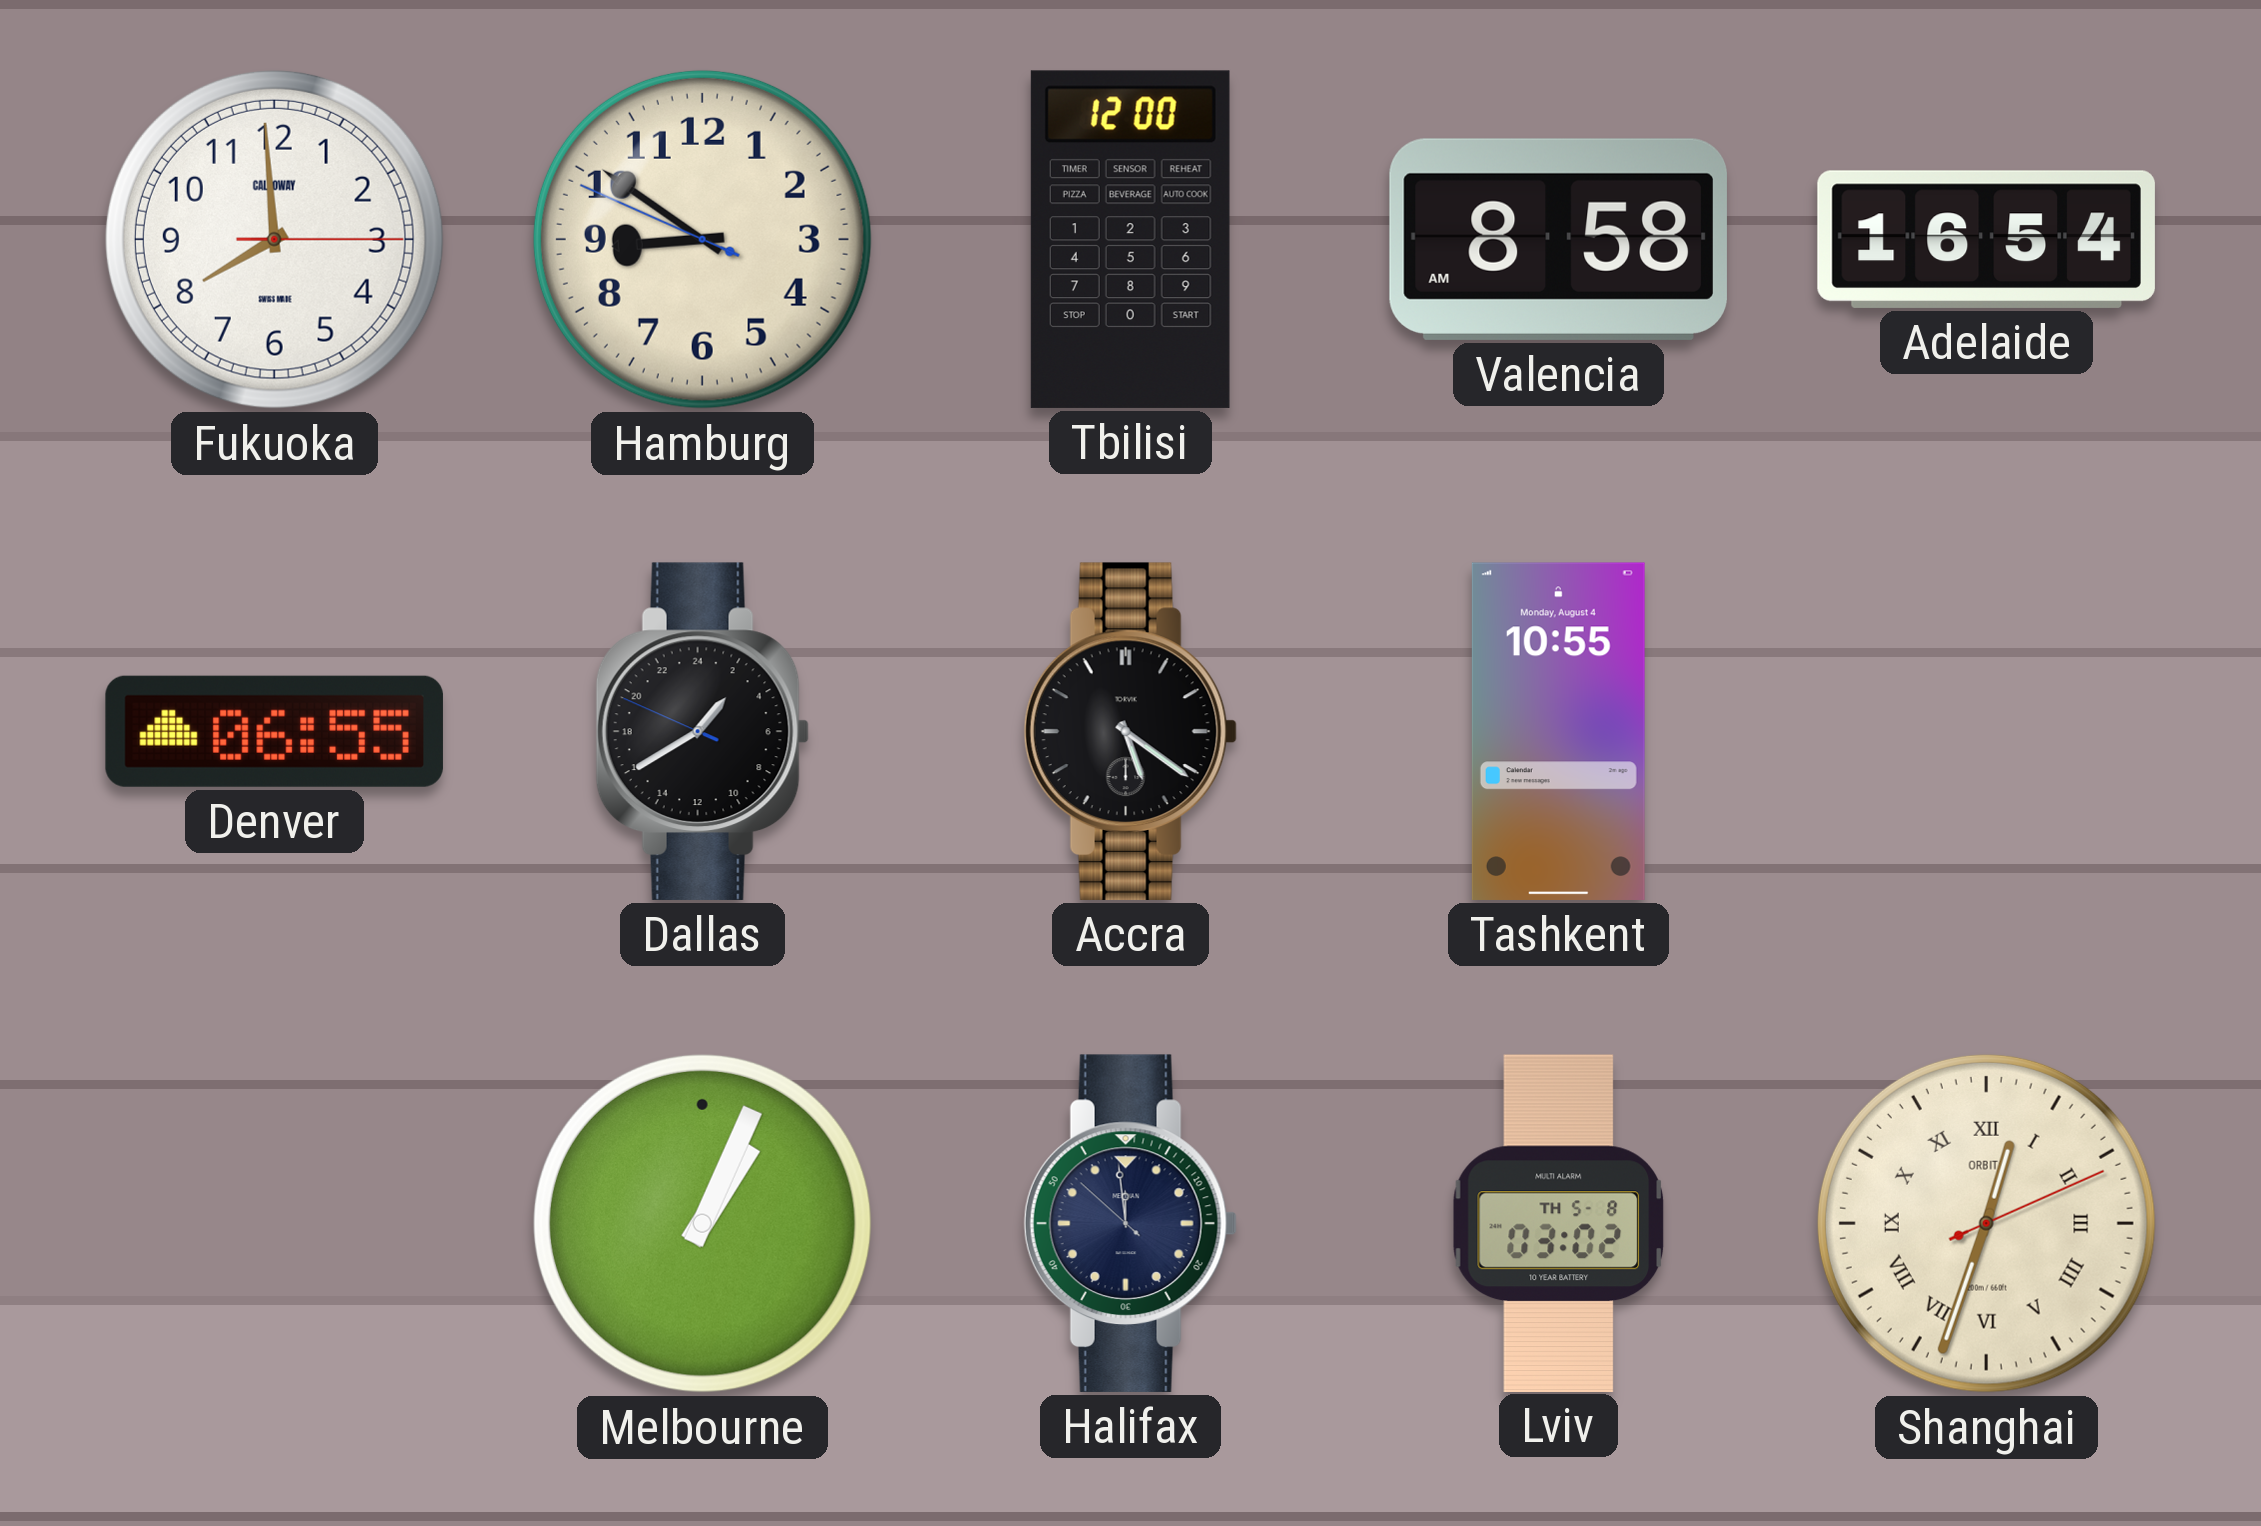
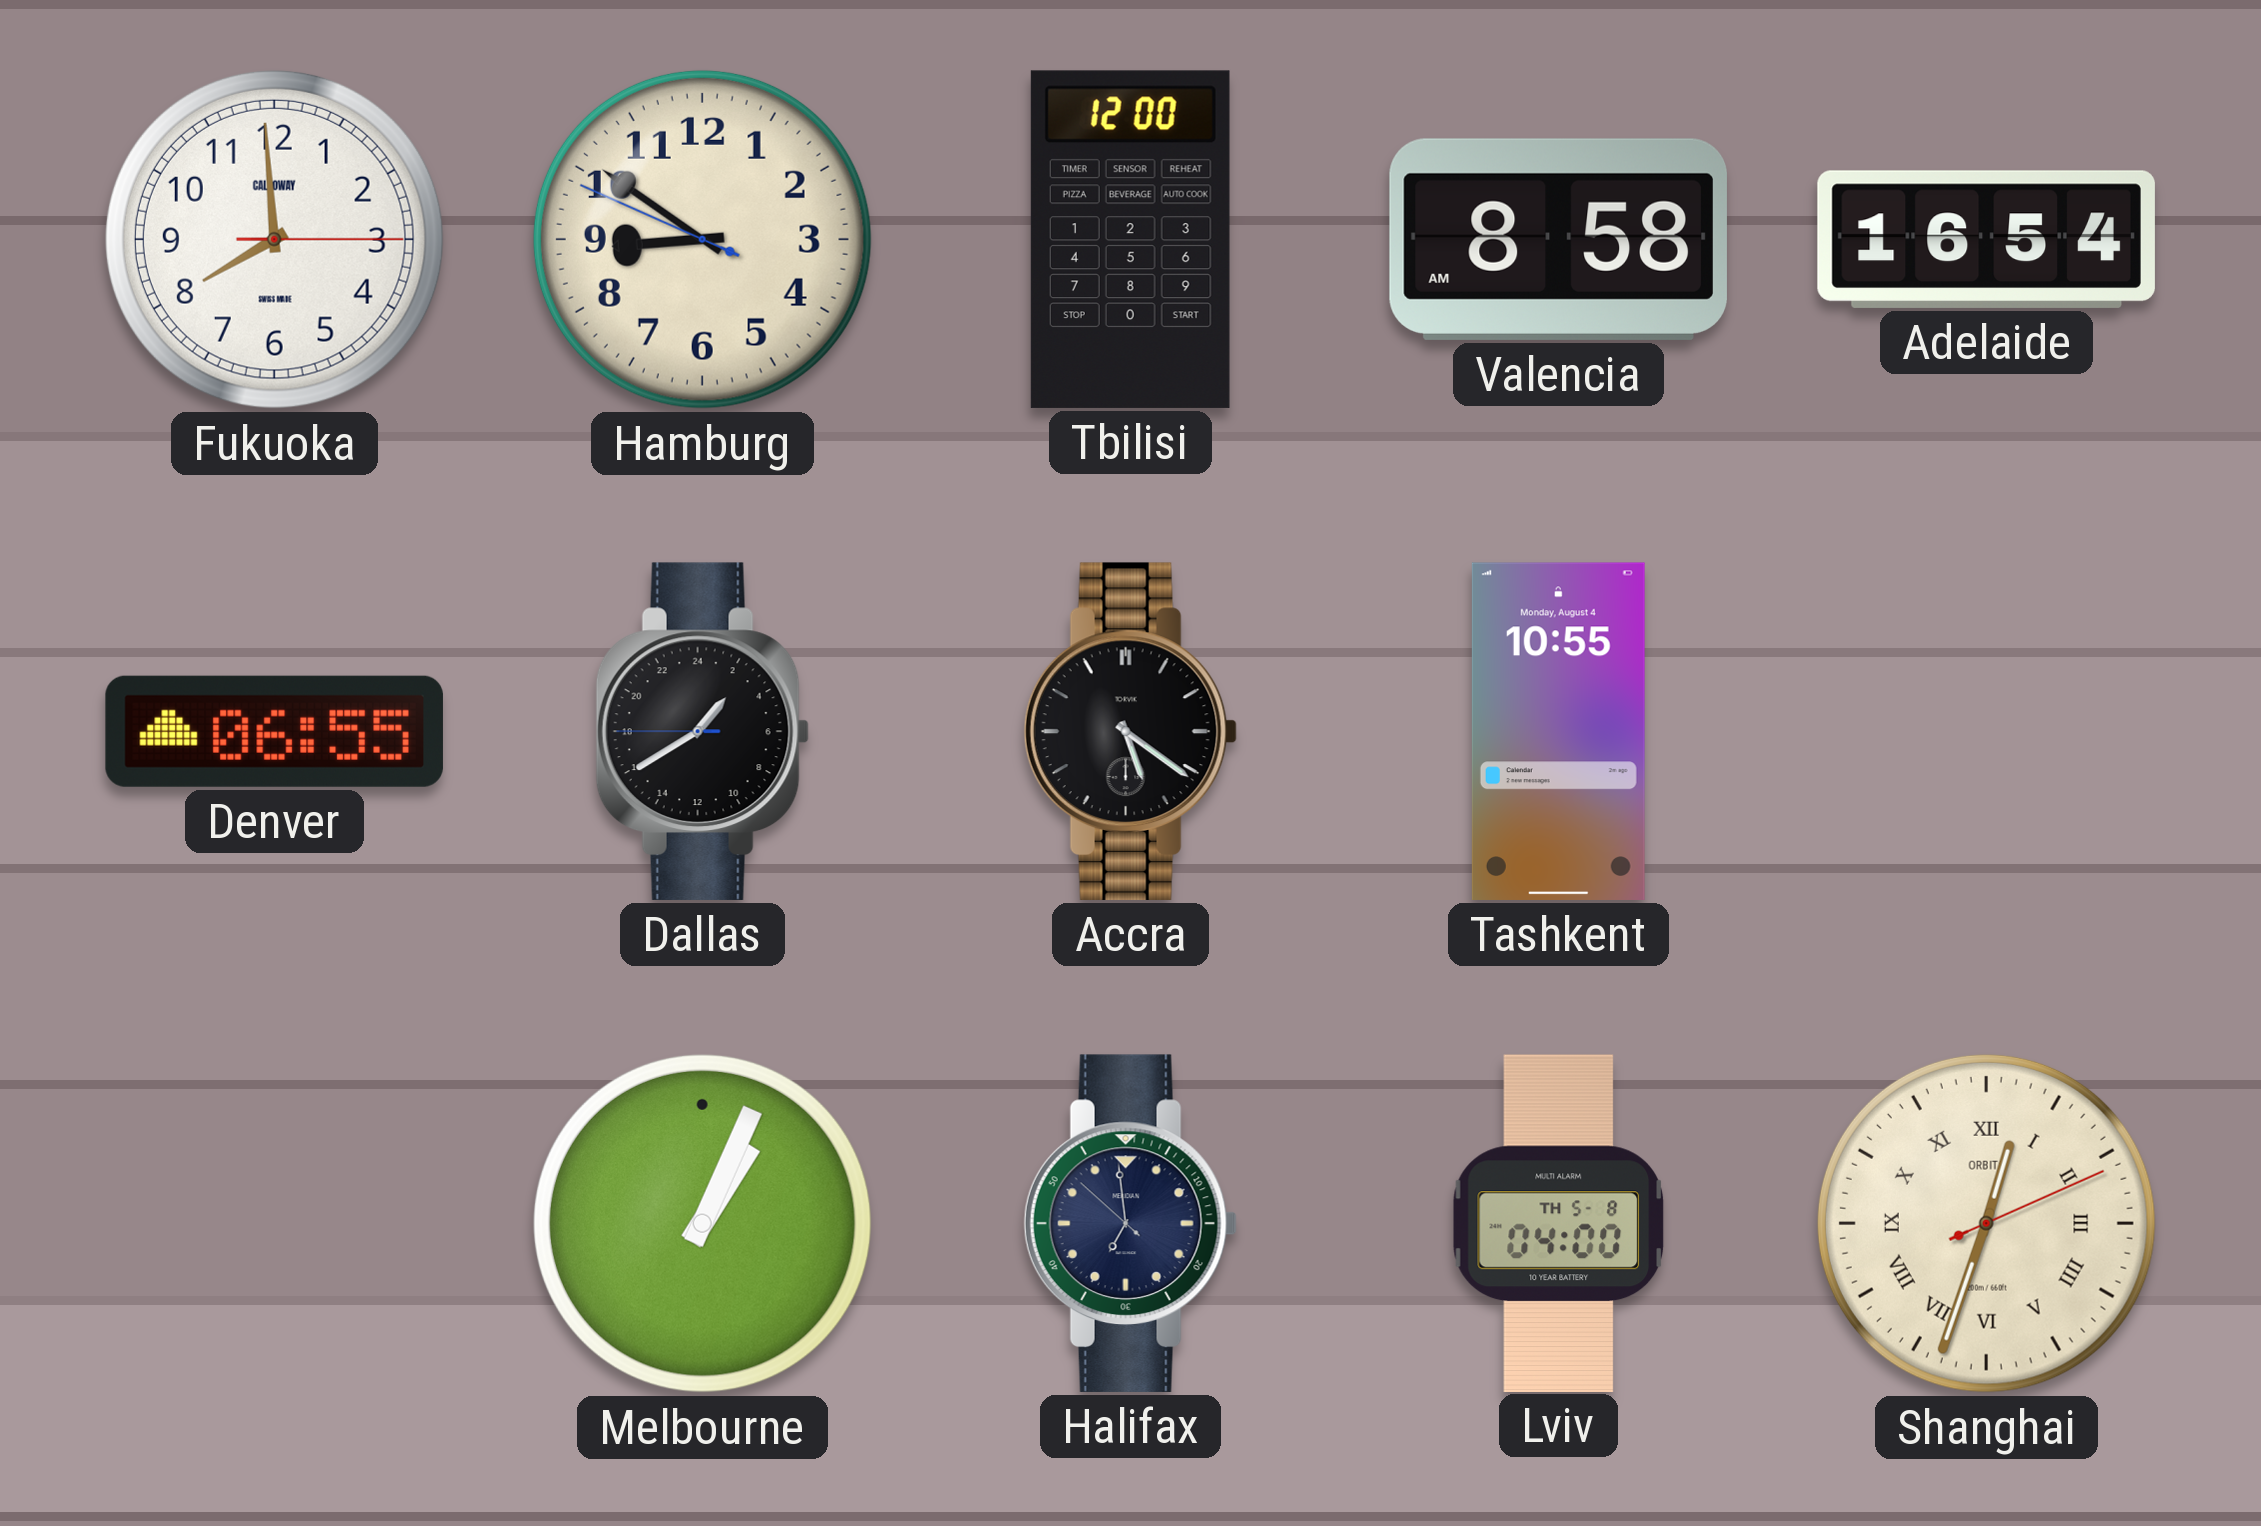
Dallas: 2:39:49 -> 2:39:45 (702, 731)
Halifax: 11:58 -> 6:58 (1130, 1223)
Lviv: 03:02 -> 04:00 (1558, 1223)
